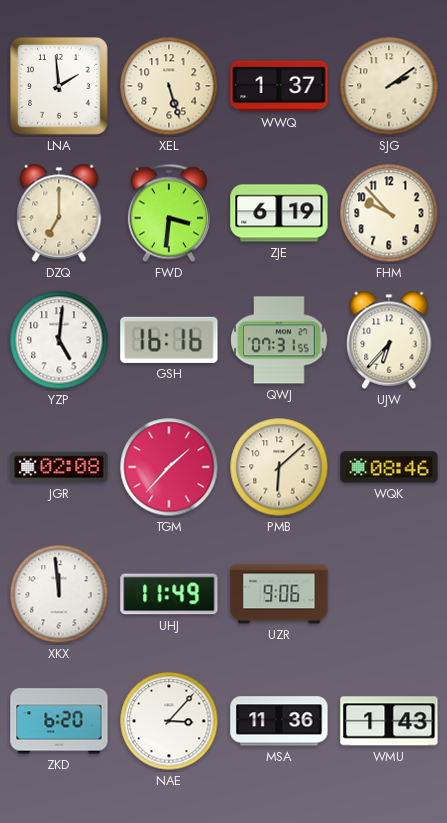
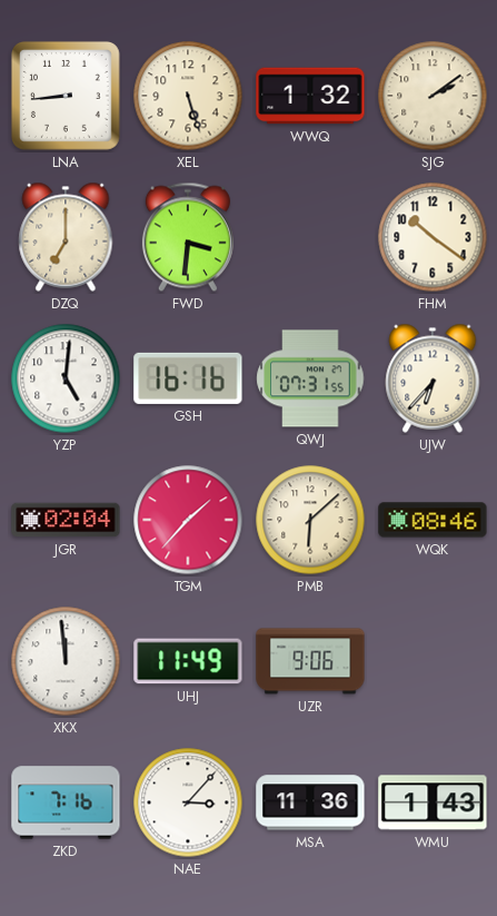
LNA: 1:59 -> 8:44 (66, 96)
WWQ: 1:37 -> 1:32 (310, 96)
ZJE: 6:19 -> none (279, 213)
FHM: 9:53 -> 10:21 (433, 237)
JGR: 02:08 -> 02:04 (66, 520)
ZKD: 6:20 -> 7:16 (66, 802)
